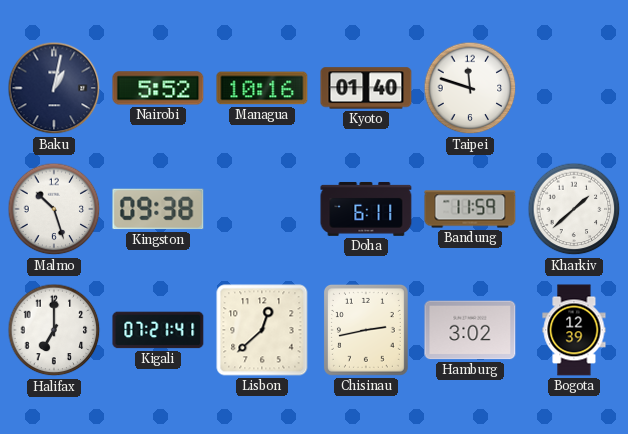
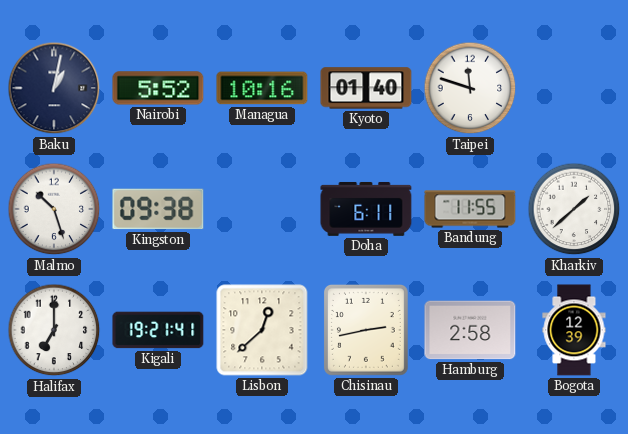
Bandung: 11:59 -> 11:55 (470, 209)
Kigali: 07:21 -> 19:21 (158, 330)
Hamburg: 3:02 -> 2:58 (470, 330)
